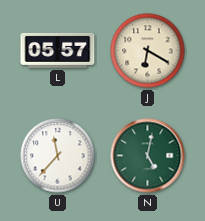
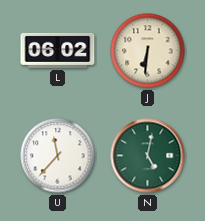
L: 05:57 -> 06:02 (58, 50)
J: 6:20 -> 6:31 (148, 51)
